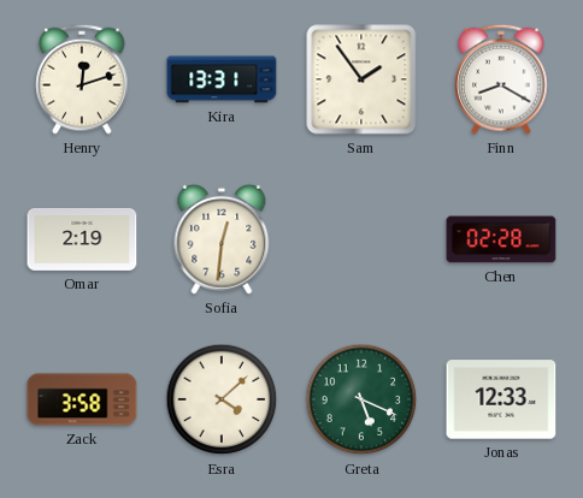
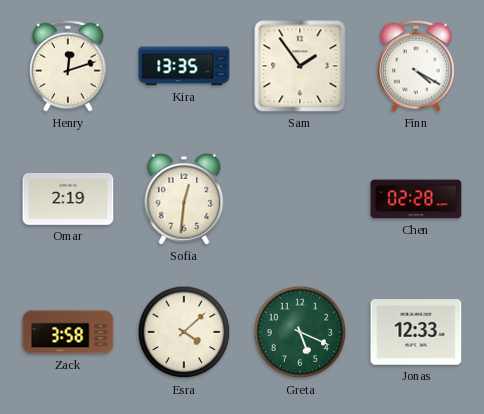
Kira: 13:31 -> 13:35 (184, 66)
Finn: 8:20 -> 4:20 (416, 66)
